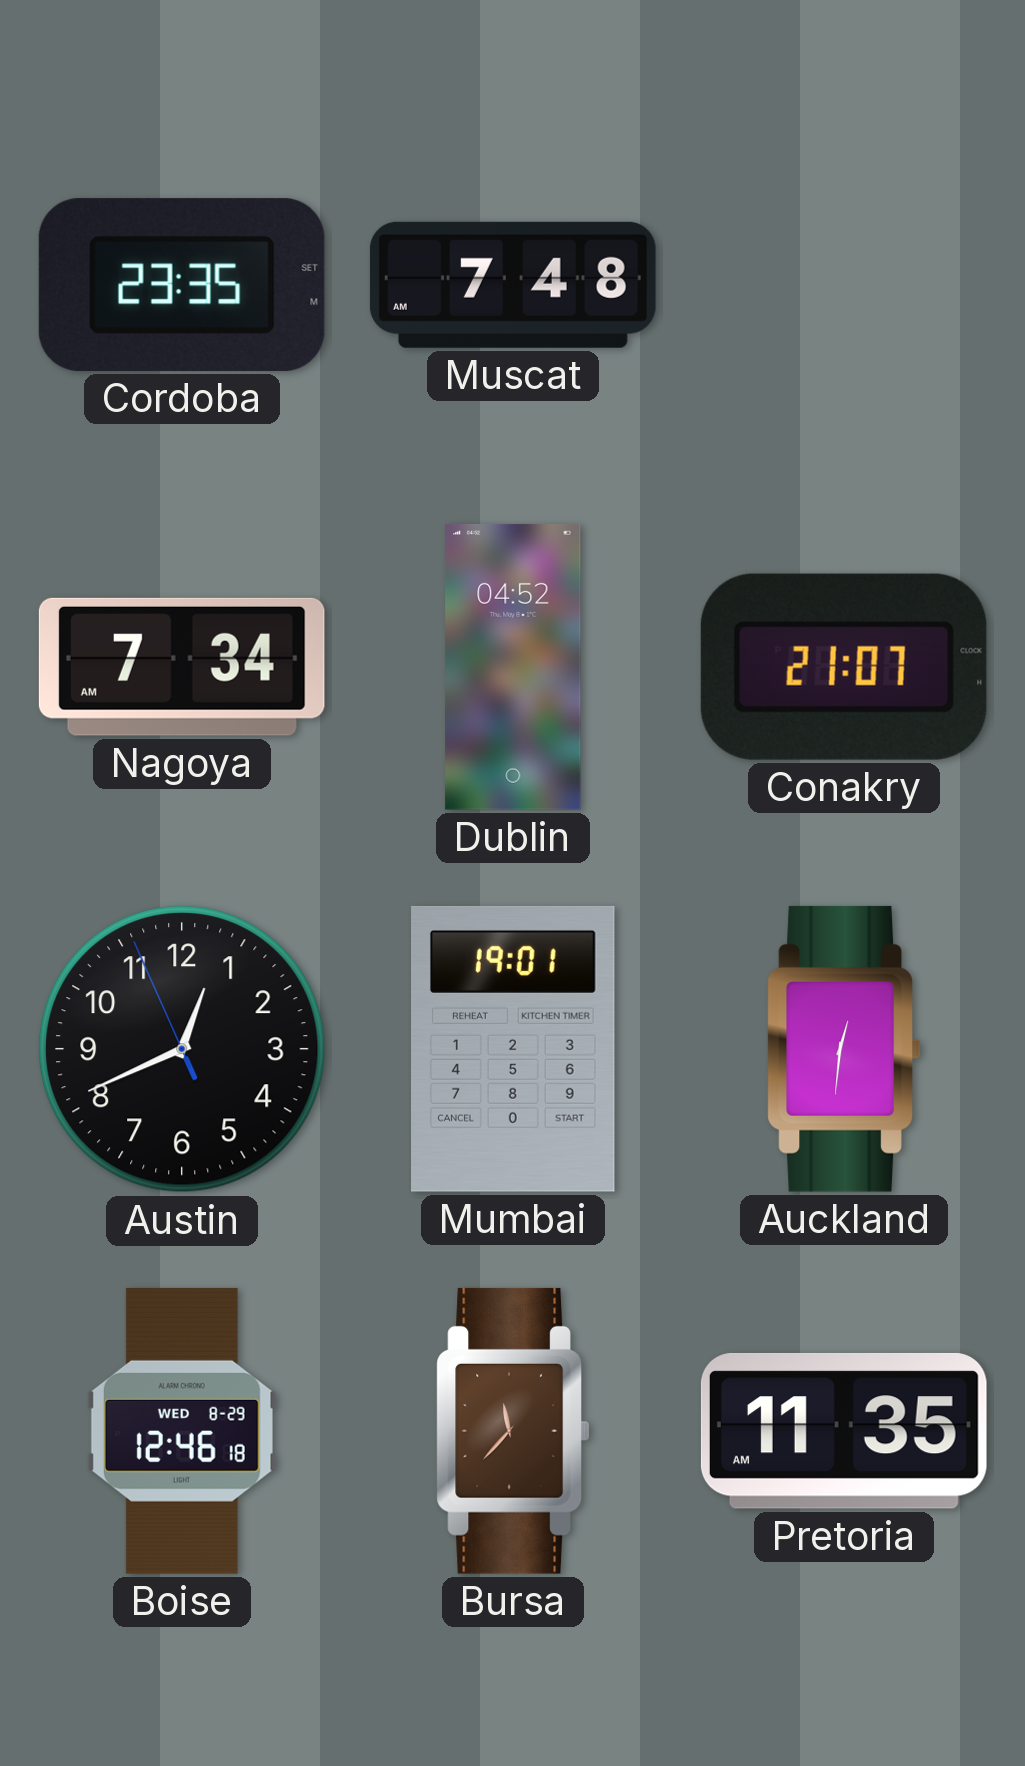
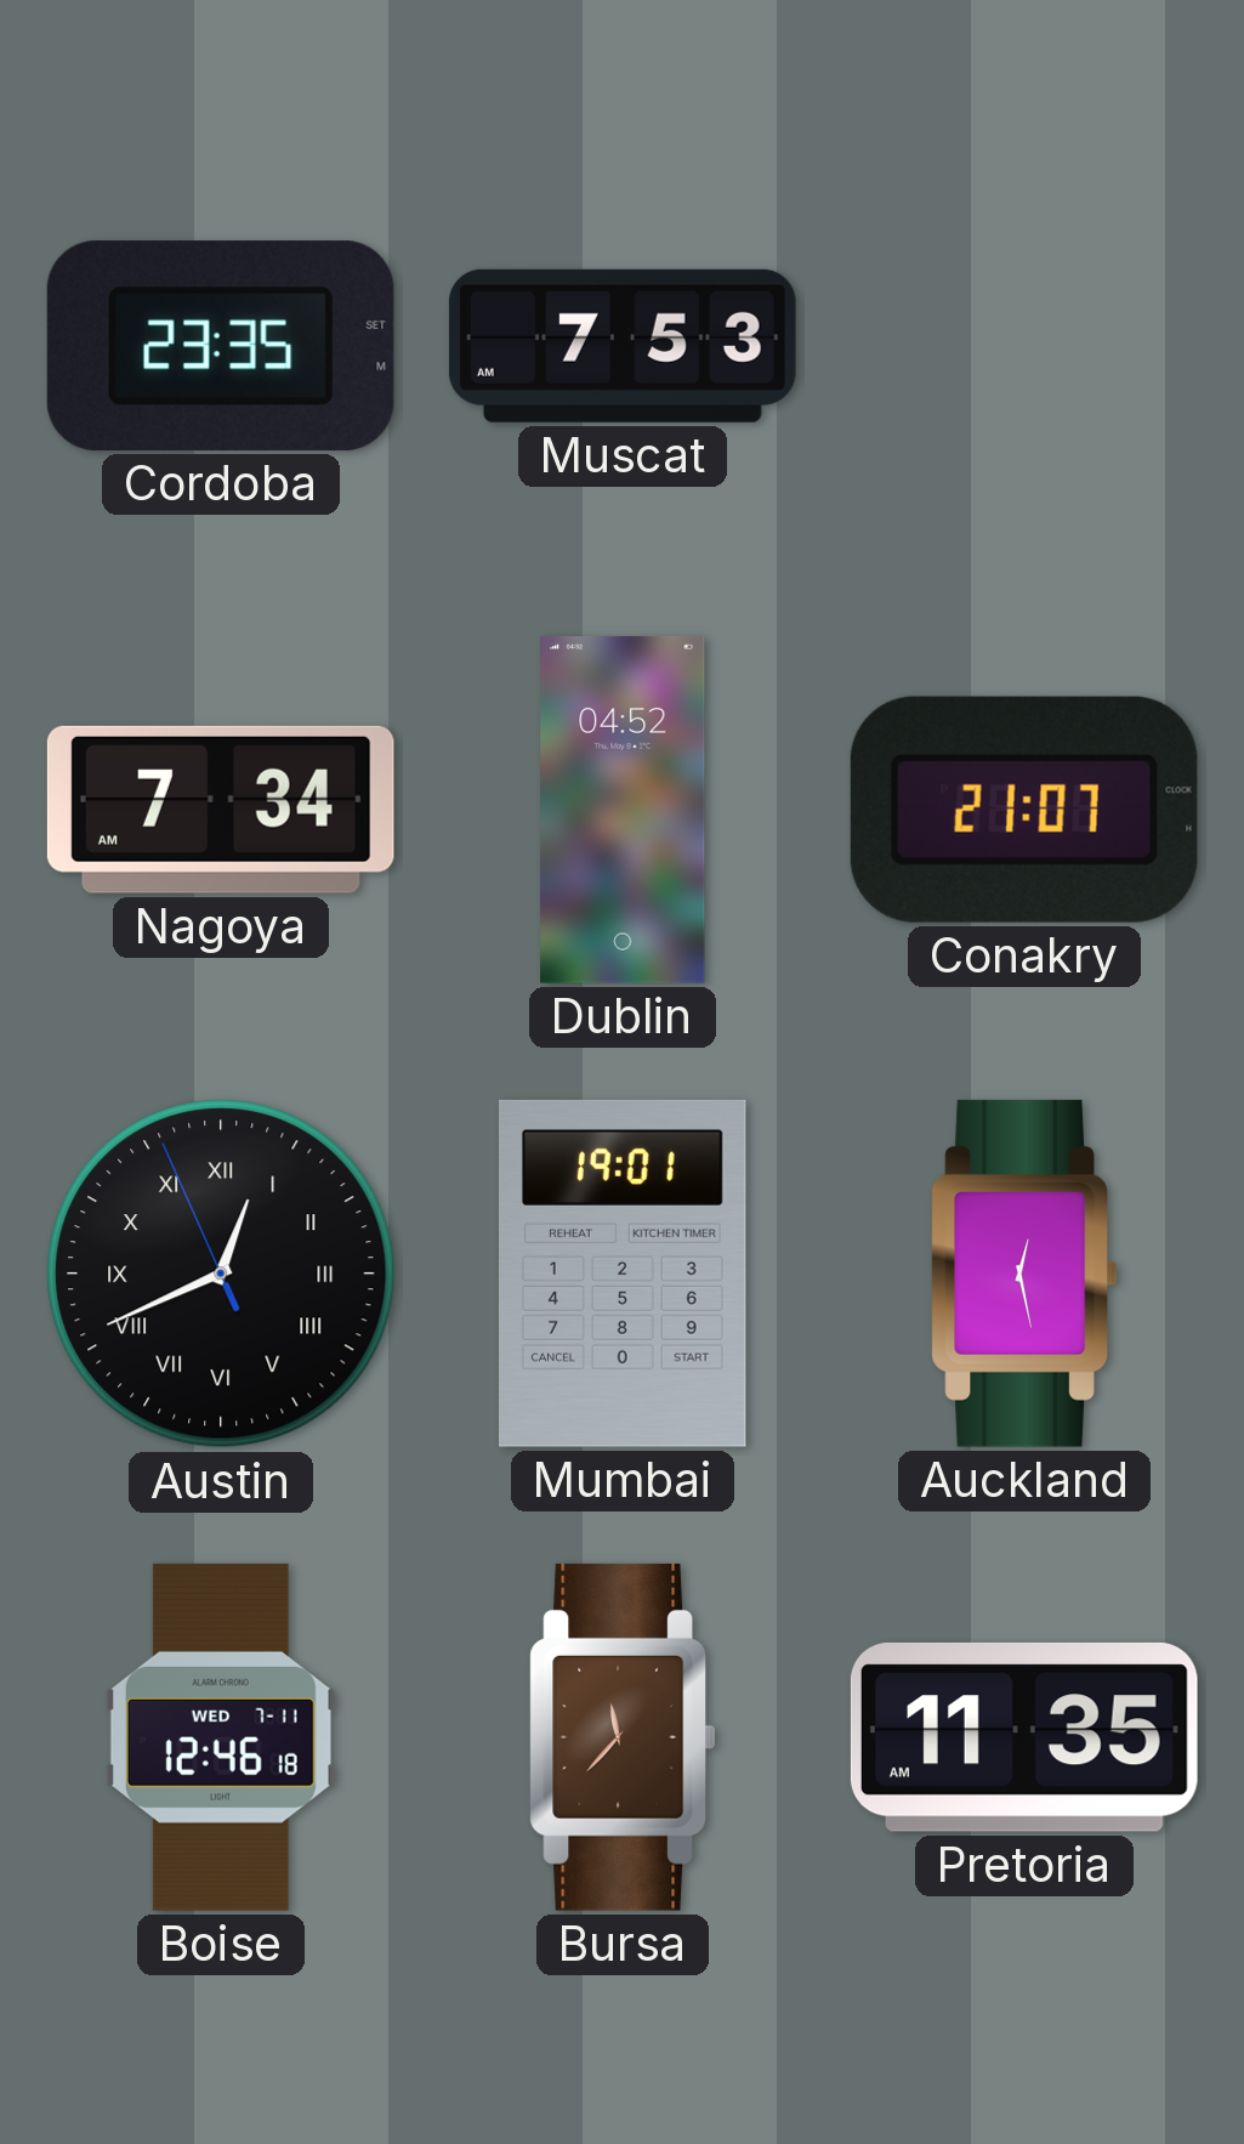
Muscat: 7:48 -> 7:53 (623, 346)
Austin numerals: Arabic -> Roman (221, 1274)
Auckland: 12:31 -> 12:28 (1024, 1274)
Boise date: WED 8-29 -> WED 7-11 (221, 1737)
